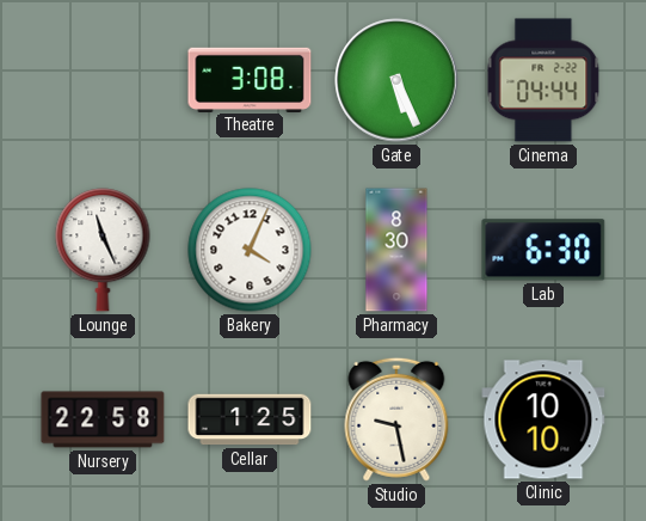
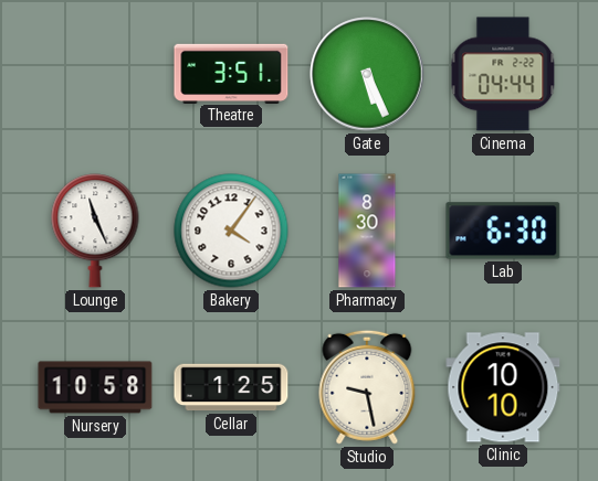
Theatre: 3:08 -> 3:51 (231, 73)
Bakery: 4:04 -> 4:06 (231, 231)
Nursery: 22:58 -> 10:58 (95, 387)
